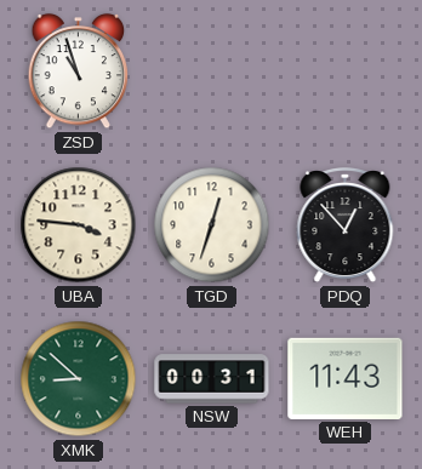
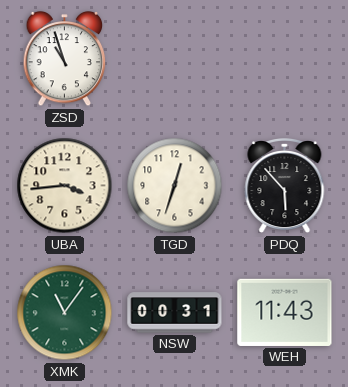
UBA: 3:46 -> 3:44 (65, 186)
PDQ: 12:53 -> 5:53 (285, 187)
XMK: 8:52 -> 11:06 (65, 313)
